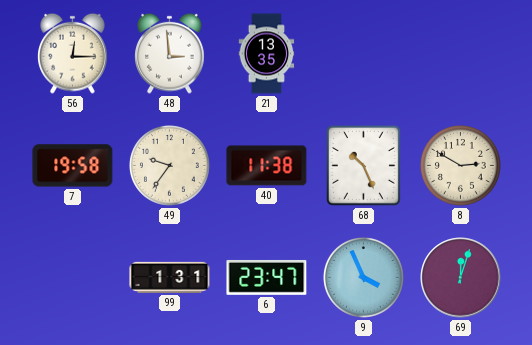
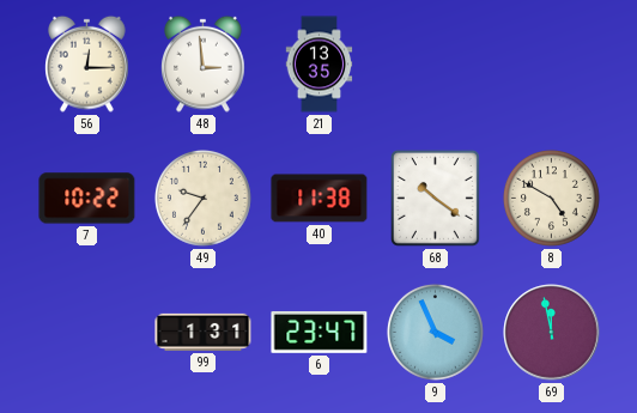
7: 19:58 -> 10:22 (87, 199)
68: 10:26 -> 10:21 (435, 198)
8: 2:50 -> 4:50 (551, 198)
69: 12:03 -> 11:58 (552, 333)
